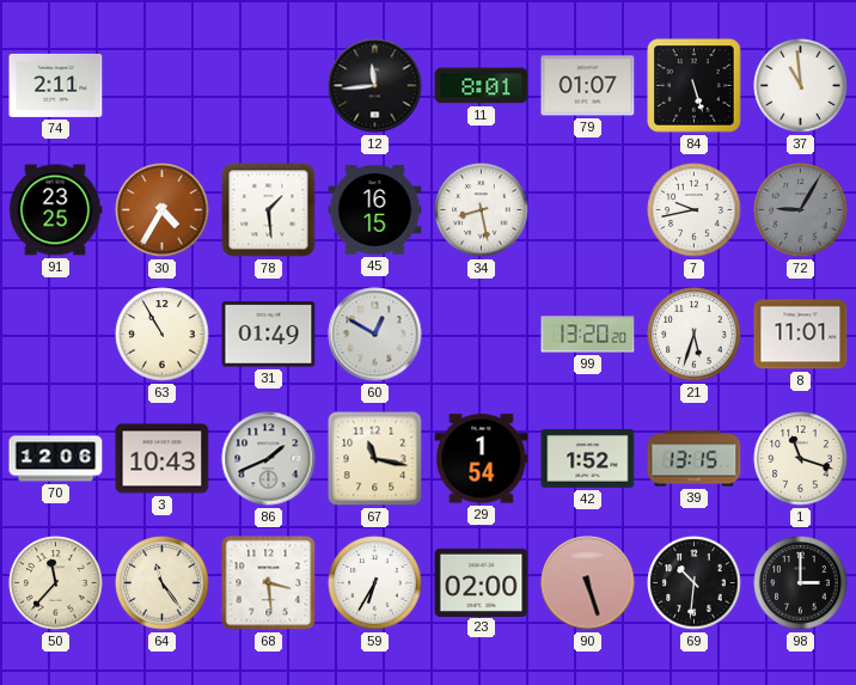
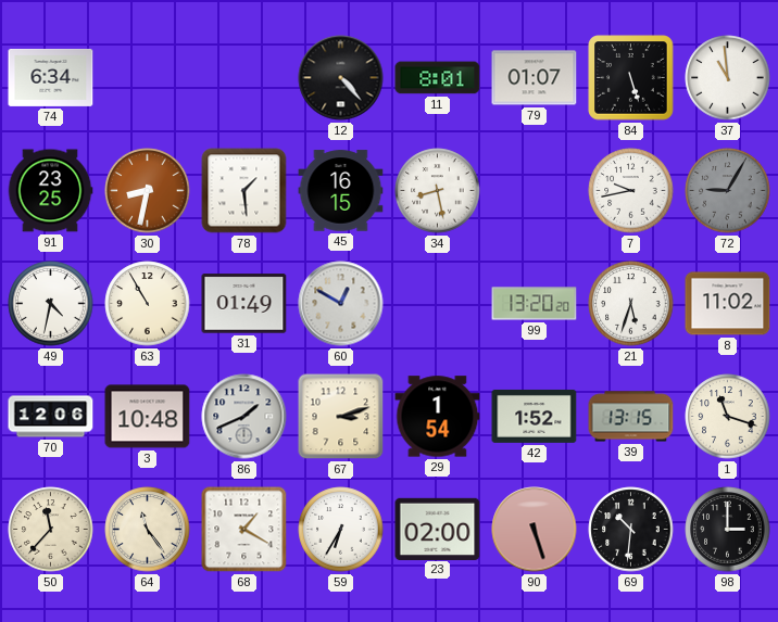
74: 2:11 -> 6:34 (51, 77)
12: 11:44 -> 4:23 (341, 78)
30: 4:35 -> 8:32 (148, 191)
49: none -> 4:32 (51, 304)
8: 11:01 -> 11:02 (728, 304)
3: 10:43 -> 10:48 (148, 417)
67: 11:17 -> 3:12 (341, 417)
68: 3:29 -> 1:20 (244, 530)
